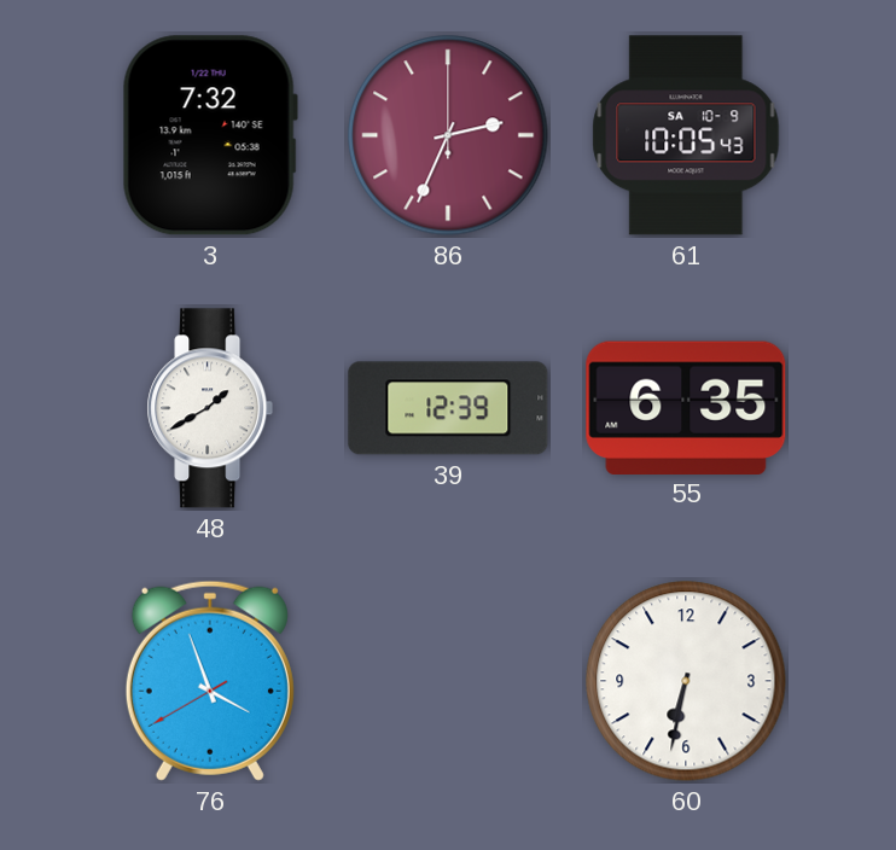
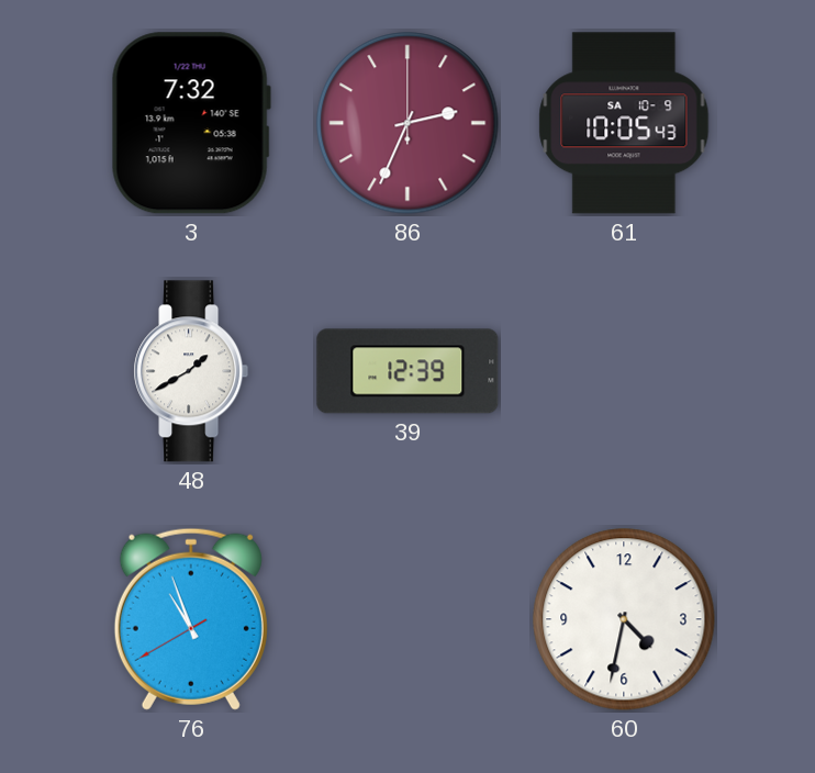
55: 6:35 -> none (686, 407)
76: 3:56 -> 10:56 (191, 619)
60: 6:32 -> 4:32 (624, 619)
